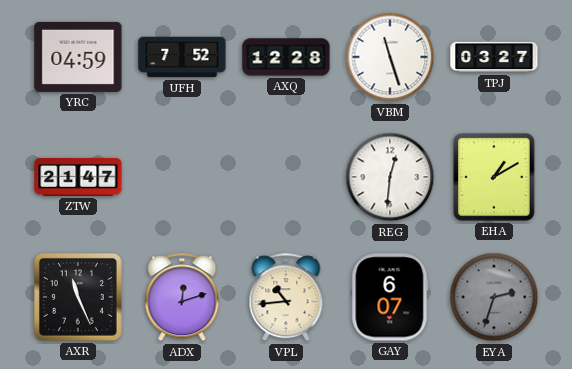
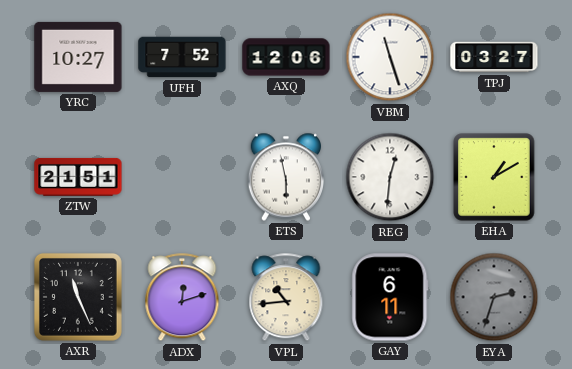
YRC: 04:59 -> 10:27 (78, 57)
AXQ: 12:28 -> 12:06 (286, 57)
ZTW: 21:47 -> 21:51 (78, 177)
ETS: none -> 5:58 (285, 177)
GAY: 6:07 -> 6:11 (390, 297)
